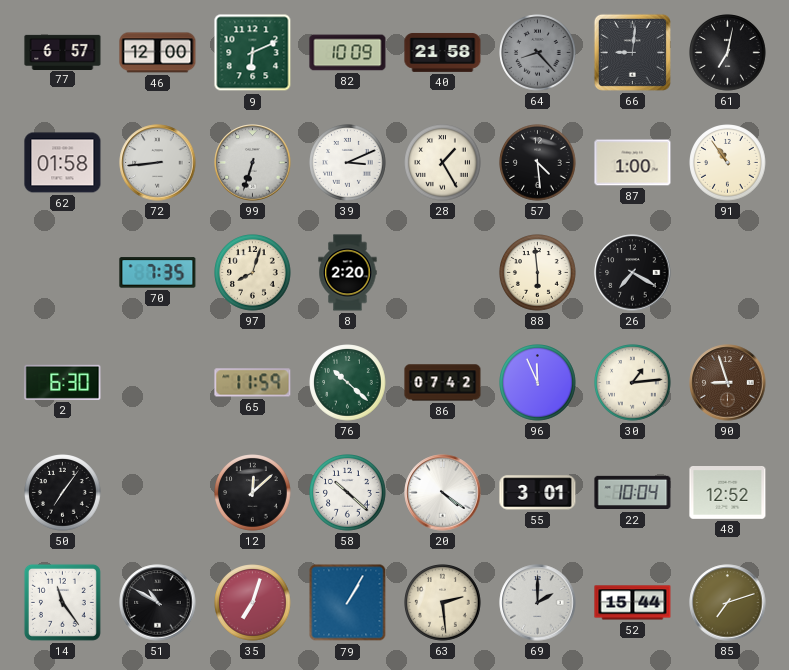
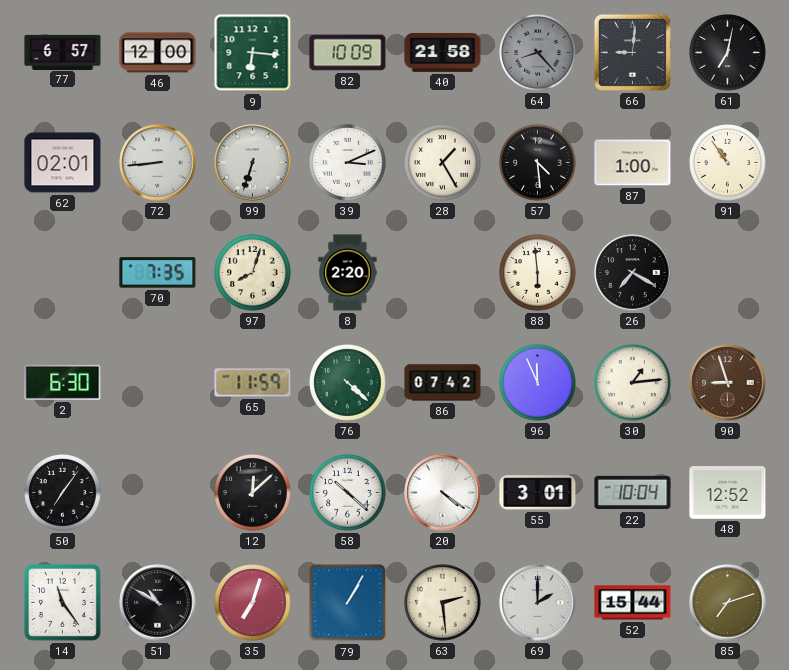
9: 6:11 -> 6:16 (253, 53)
62: 01:58 -> 02:01 (63, 163)
76: 10:22 -> 4:22 (348, 383)
